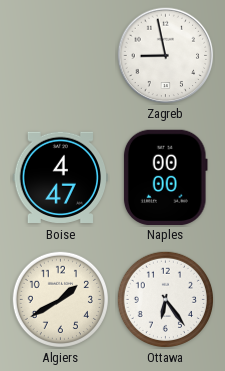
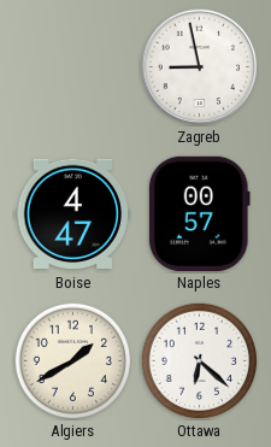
Naples: 00:00 -> 00:57 (199, 213)
Ottawa: 6:24 -> 6:22 (199, 360)
